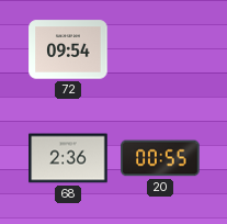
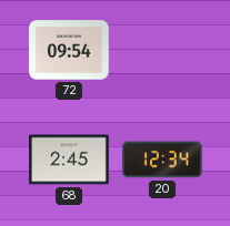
68: 2:36 -> 2:45 (69, 160)
20: 00:55 -> 12:34 (162, 160)
